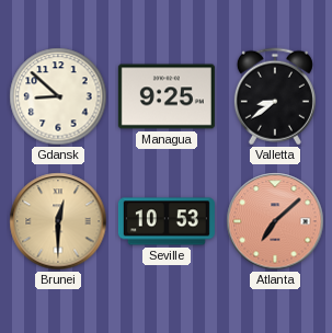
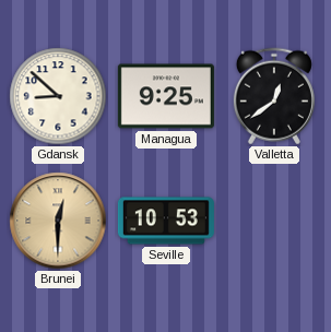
Valletta: 8:39 -> 12:39 (274, 96)
Atlanta: 7:08 -> none (275, 221)
